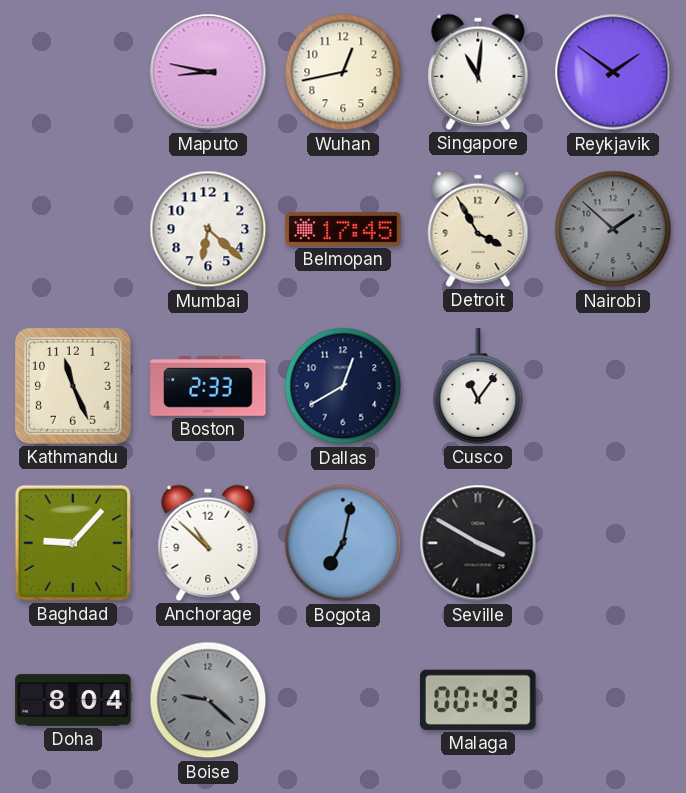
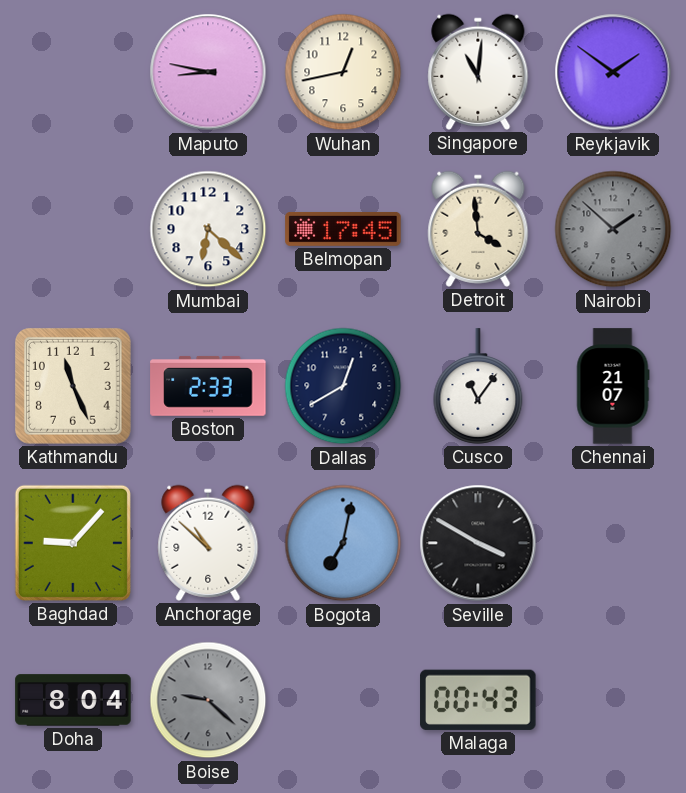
Detroit: 3:55 -> 3:59 (478, 229)
Chennai: none -> 21:07 (613, 386)
